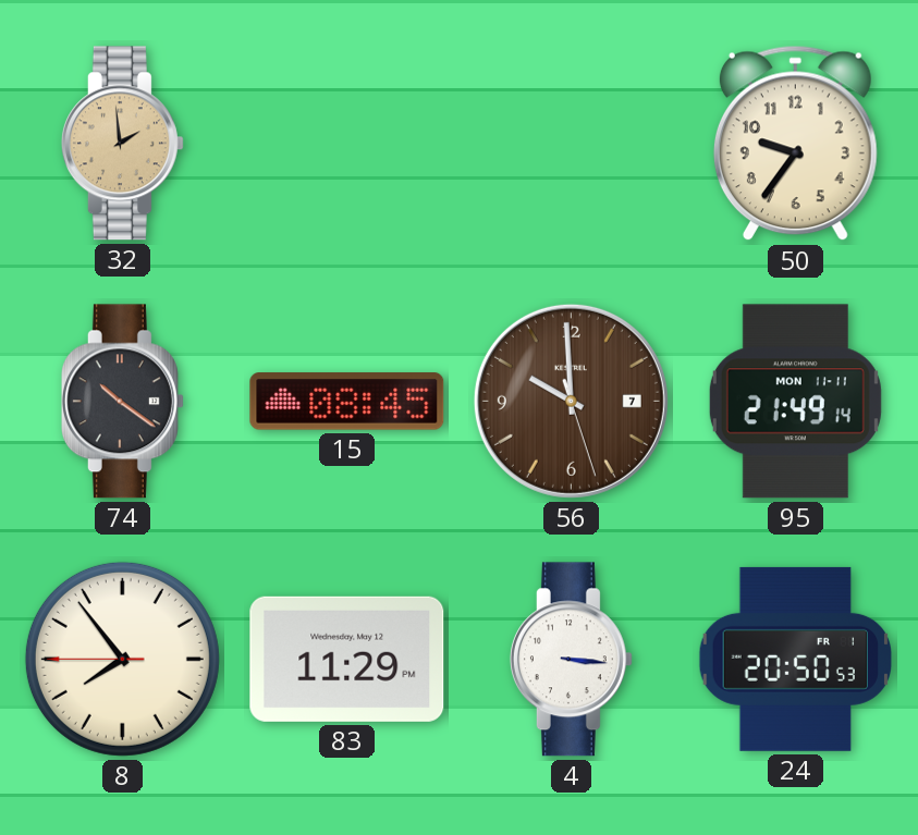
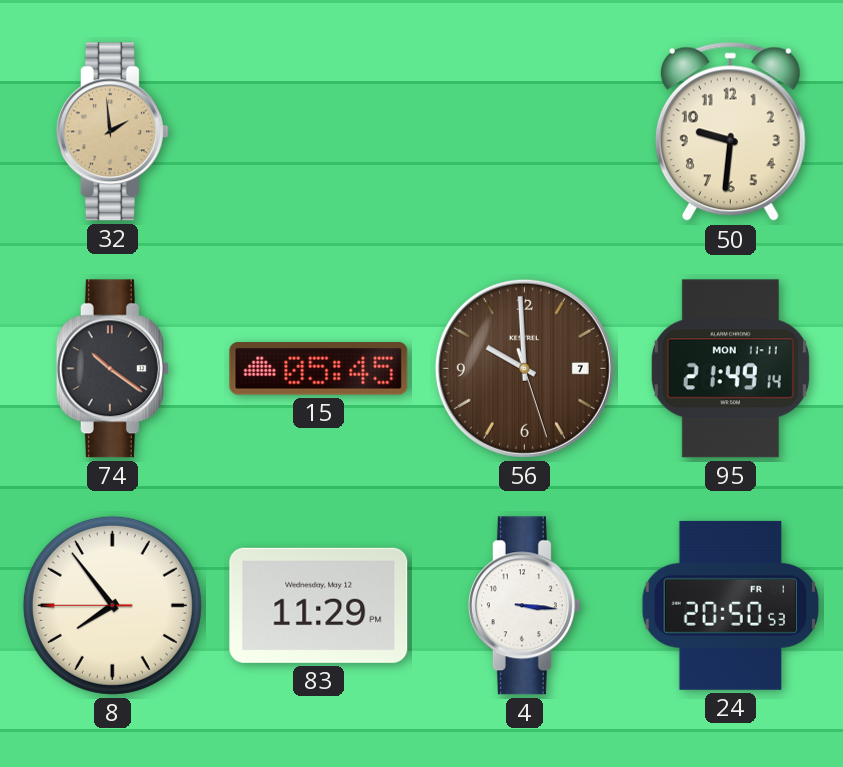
50: 9:36 -> 9:31 (730, 132)
15: 08:45 -> 05:45 (319, 369)
